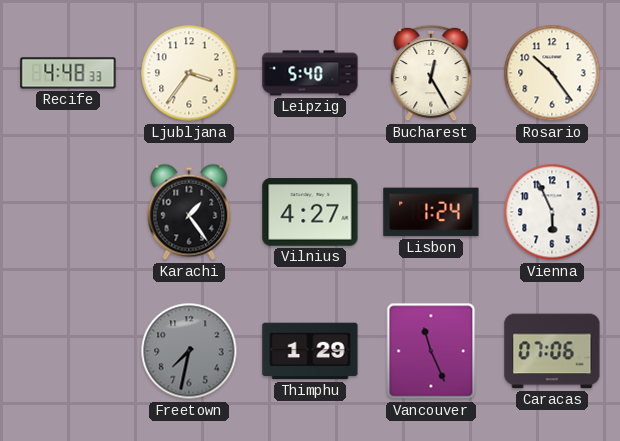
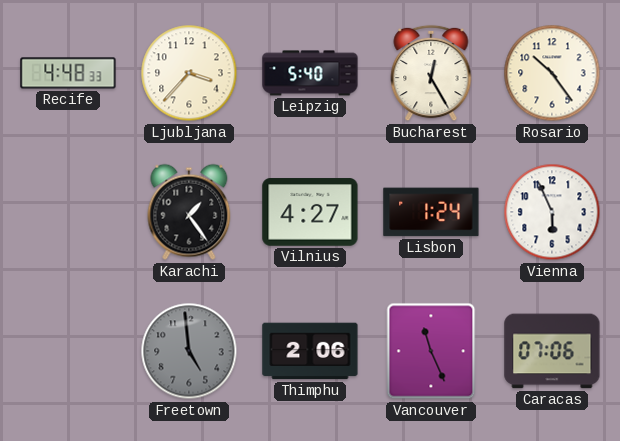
Ljubljana: 3:36 -> 3:37 (189, 73)
Freetown: 7:32 -> 4:59 (189, 351)
Thimphu: 1:29 -> 2:06 (310, 351)
